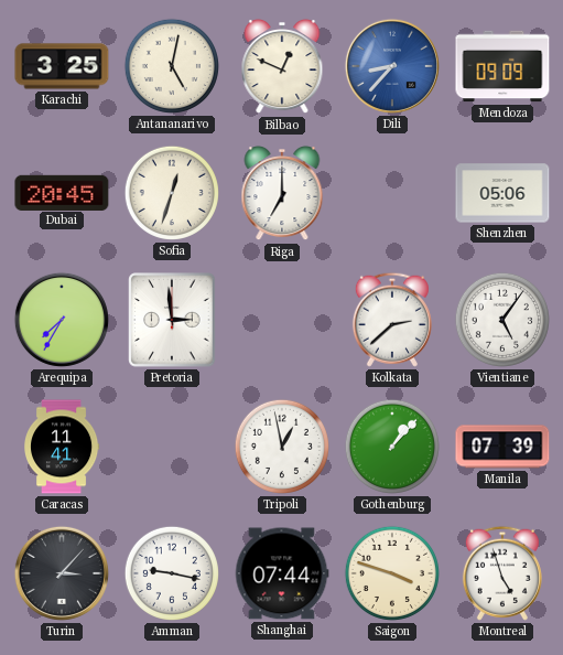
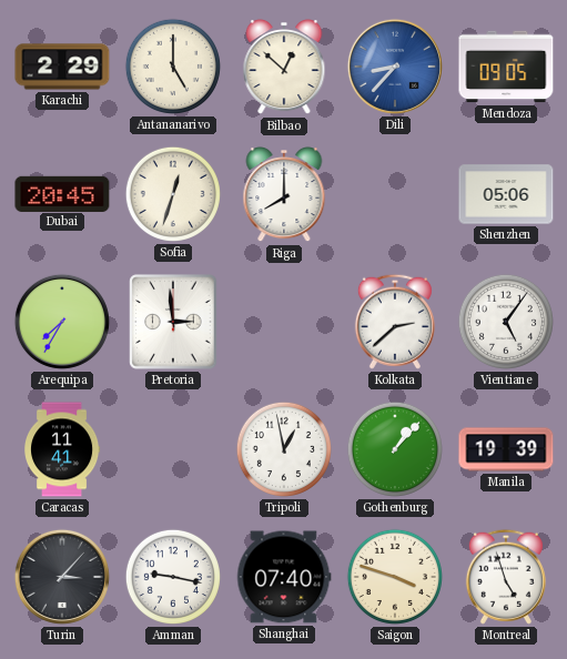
Karachi: 3:25 -> 2:29 (62, 67)
Antananarivo: 5:02 -> 5:00 (173, 67)
Bilbao: 12:49 -> 12:52 (284, 67)
Mendoza: 09:09 -> 09:05 (506, 67)
Riga: 7:00 -> 8:00 (284, 194)
Manila: 07:39 -> 19:39 (506, 449)
Shanghai: 07:44 -> 07:40 (284, 577)
